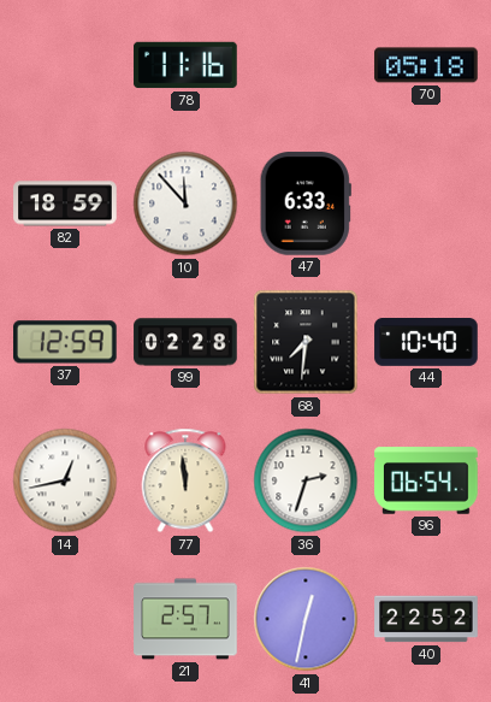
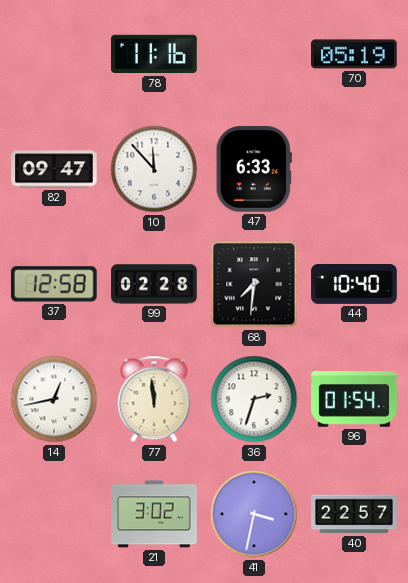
70: 05:18 -> 05:19 (354, 54)
82: 18:59 -> 09:47 (54, 169)
37: 12:59 -> 12:58 (55, 284)
96: 06:54 -> 01:54 (354, 399)
21: 2:57 -> 3:02 (154, 514)
41: 12:32 -> 3:32 (254, 514)
40: 22:52 -> 22:57 (354, 514)
